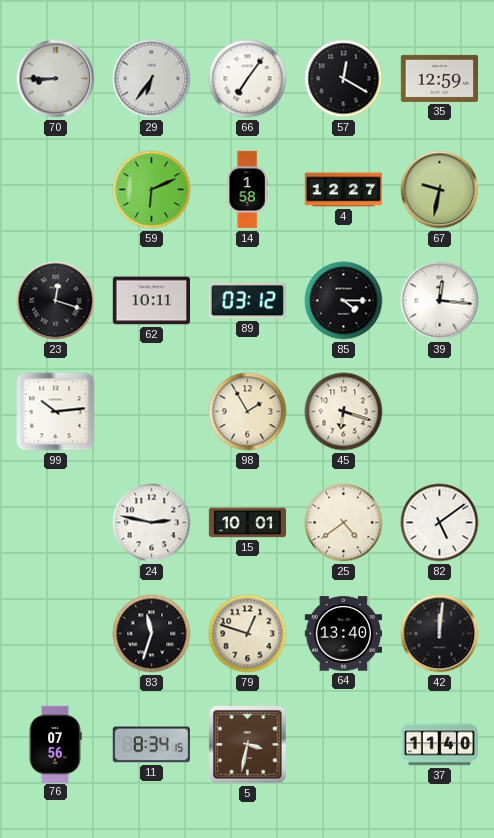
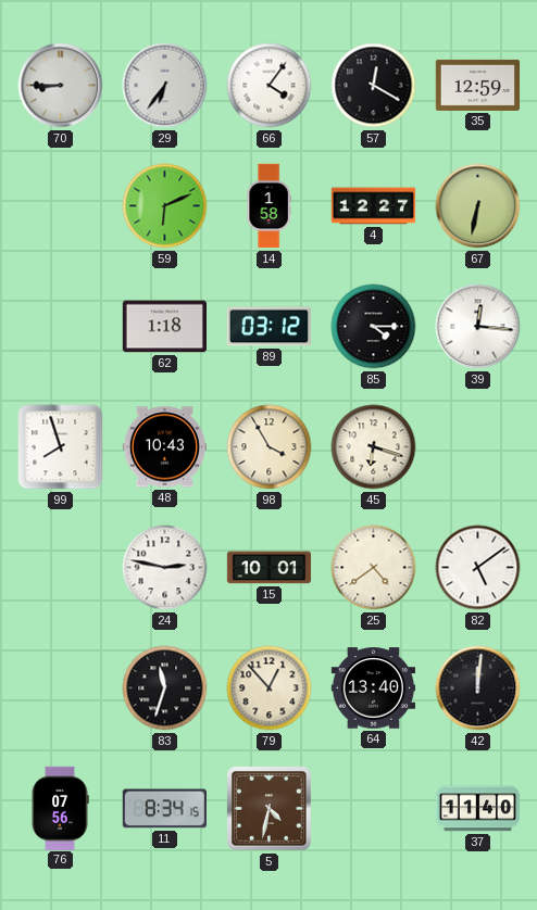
66: 7:06 -> 4:06 (270, 86)
67: 9:32 -> 6:32 (478, 206)
23: 12:18 -> none (56, 301)
62: 10:11 -> 1:18 (165, 327)
99: 10:14 -> 7:57 (61, 447)
48: none -> 10:43 (164, 447)
98: 1:55 -> 3:55 (270, 447)
79: 12:48 -> 12:53 (270, 688)
5: 3:32 -> 4:32 (270, 809)
